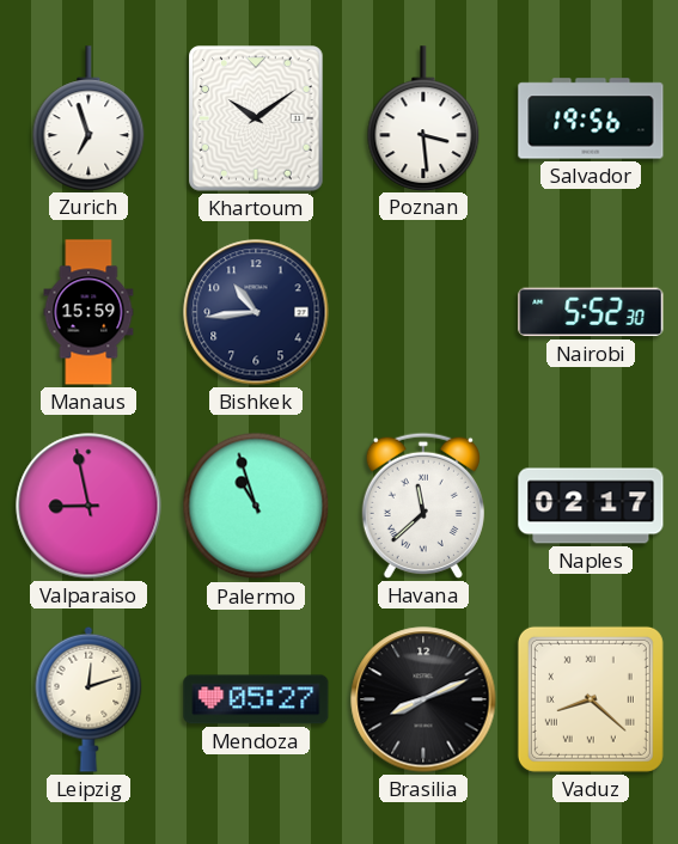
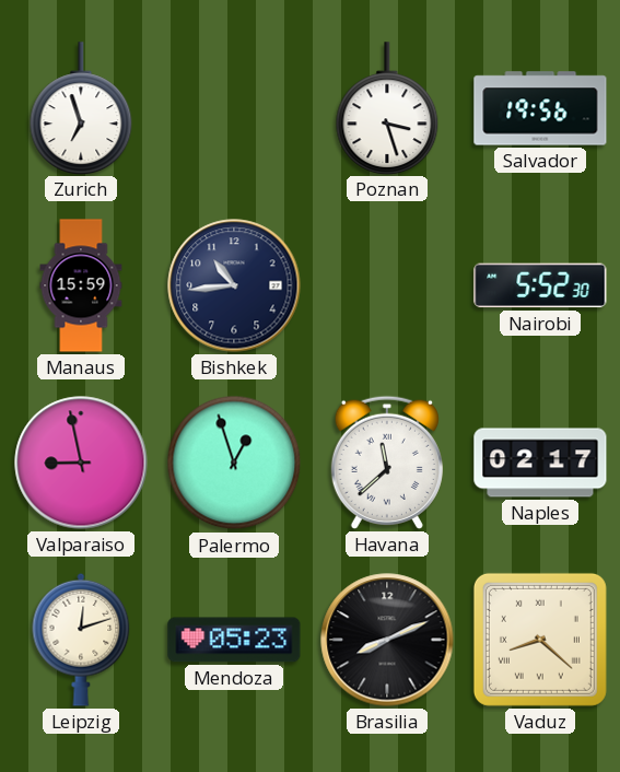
Khartoum: 10:09 -> none (256, 118)
Poznan: 3:29 -> 3:27 (387, 108)
Palermo: 10:57 -> 12:57 (234, 463)
Mendoza: 05:27 -> 05:23 (234, 640)
